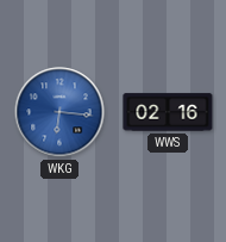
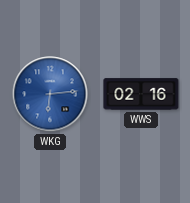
WKG: 6:16 -> 6:14 (50, 94)
